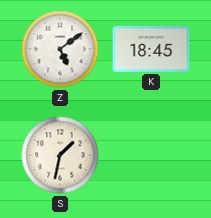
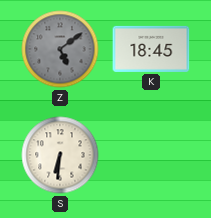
Z dial: white -> grey (60, 49)
S: 1:32 -> 6:31 (60, 155)
